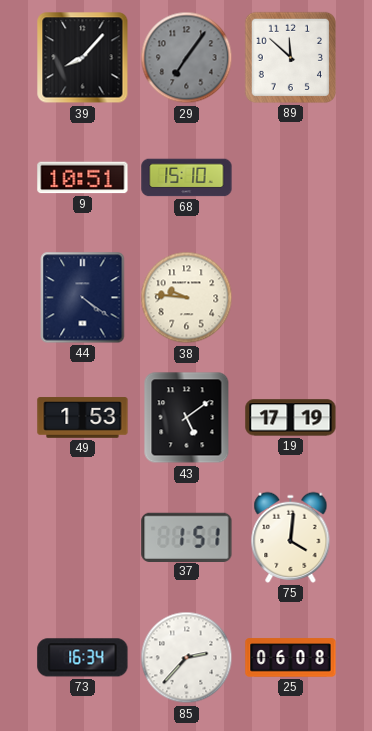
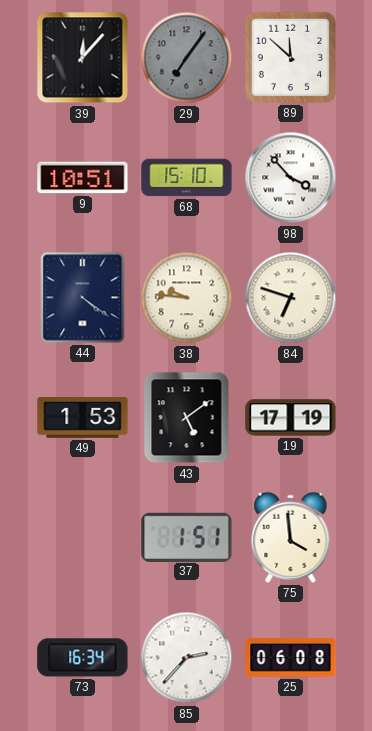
39: 8:07 -> 12:07 (83, 58)
98: none -> 3:53 (291, 178)
84: none -> 6:48 (291, 298)
75: 4:01 -> 3:59 (291, 537)
